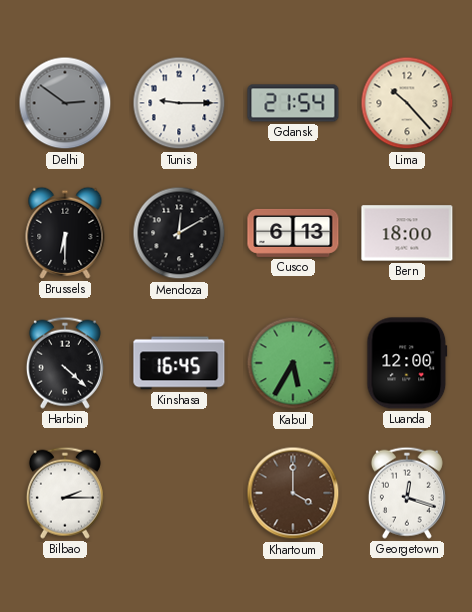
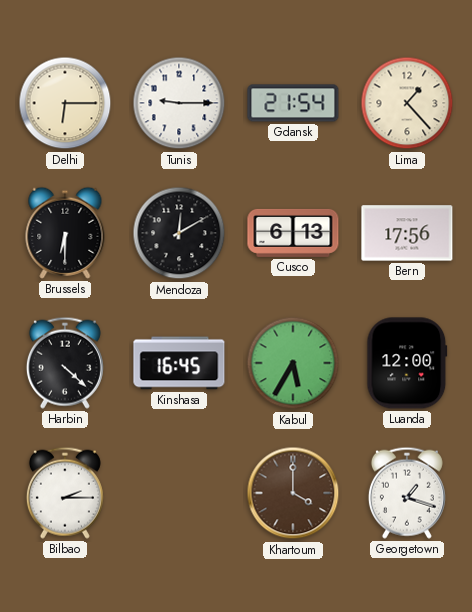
Delhi: 2:51 -> 6:15 (65, 103)
Delhi dial: grey -> cream (65, 103)
Lima: 10:23 -> 1:23 (407, 103)
Bern: 18:00 -> 17:56 (407, 233)
Georgetown: 12:18 -> 1:18 (407, 493)
